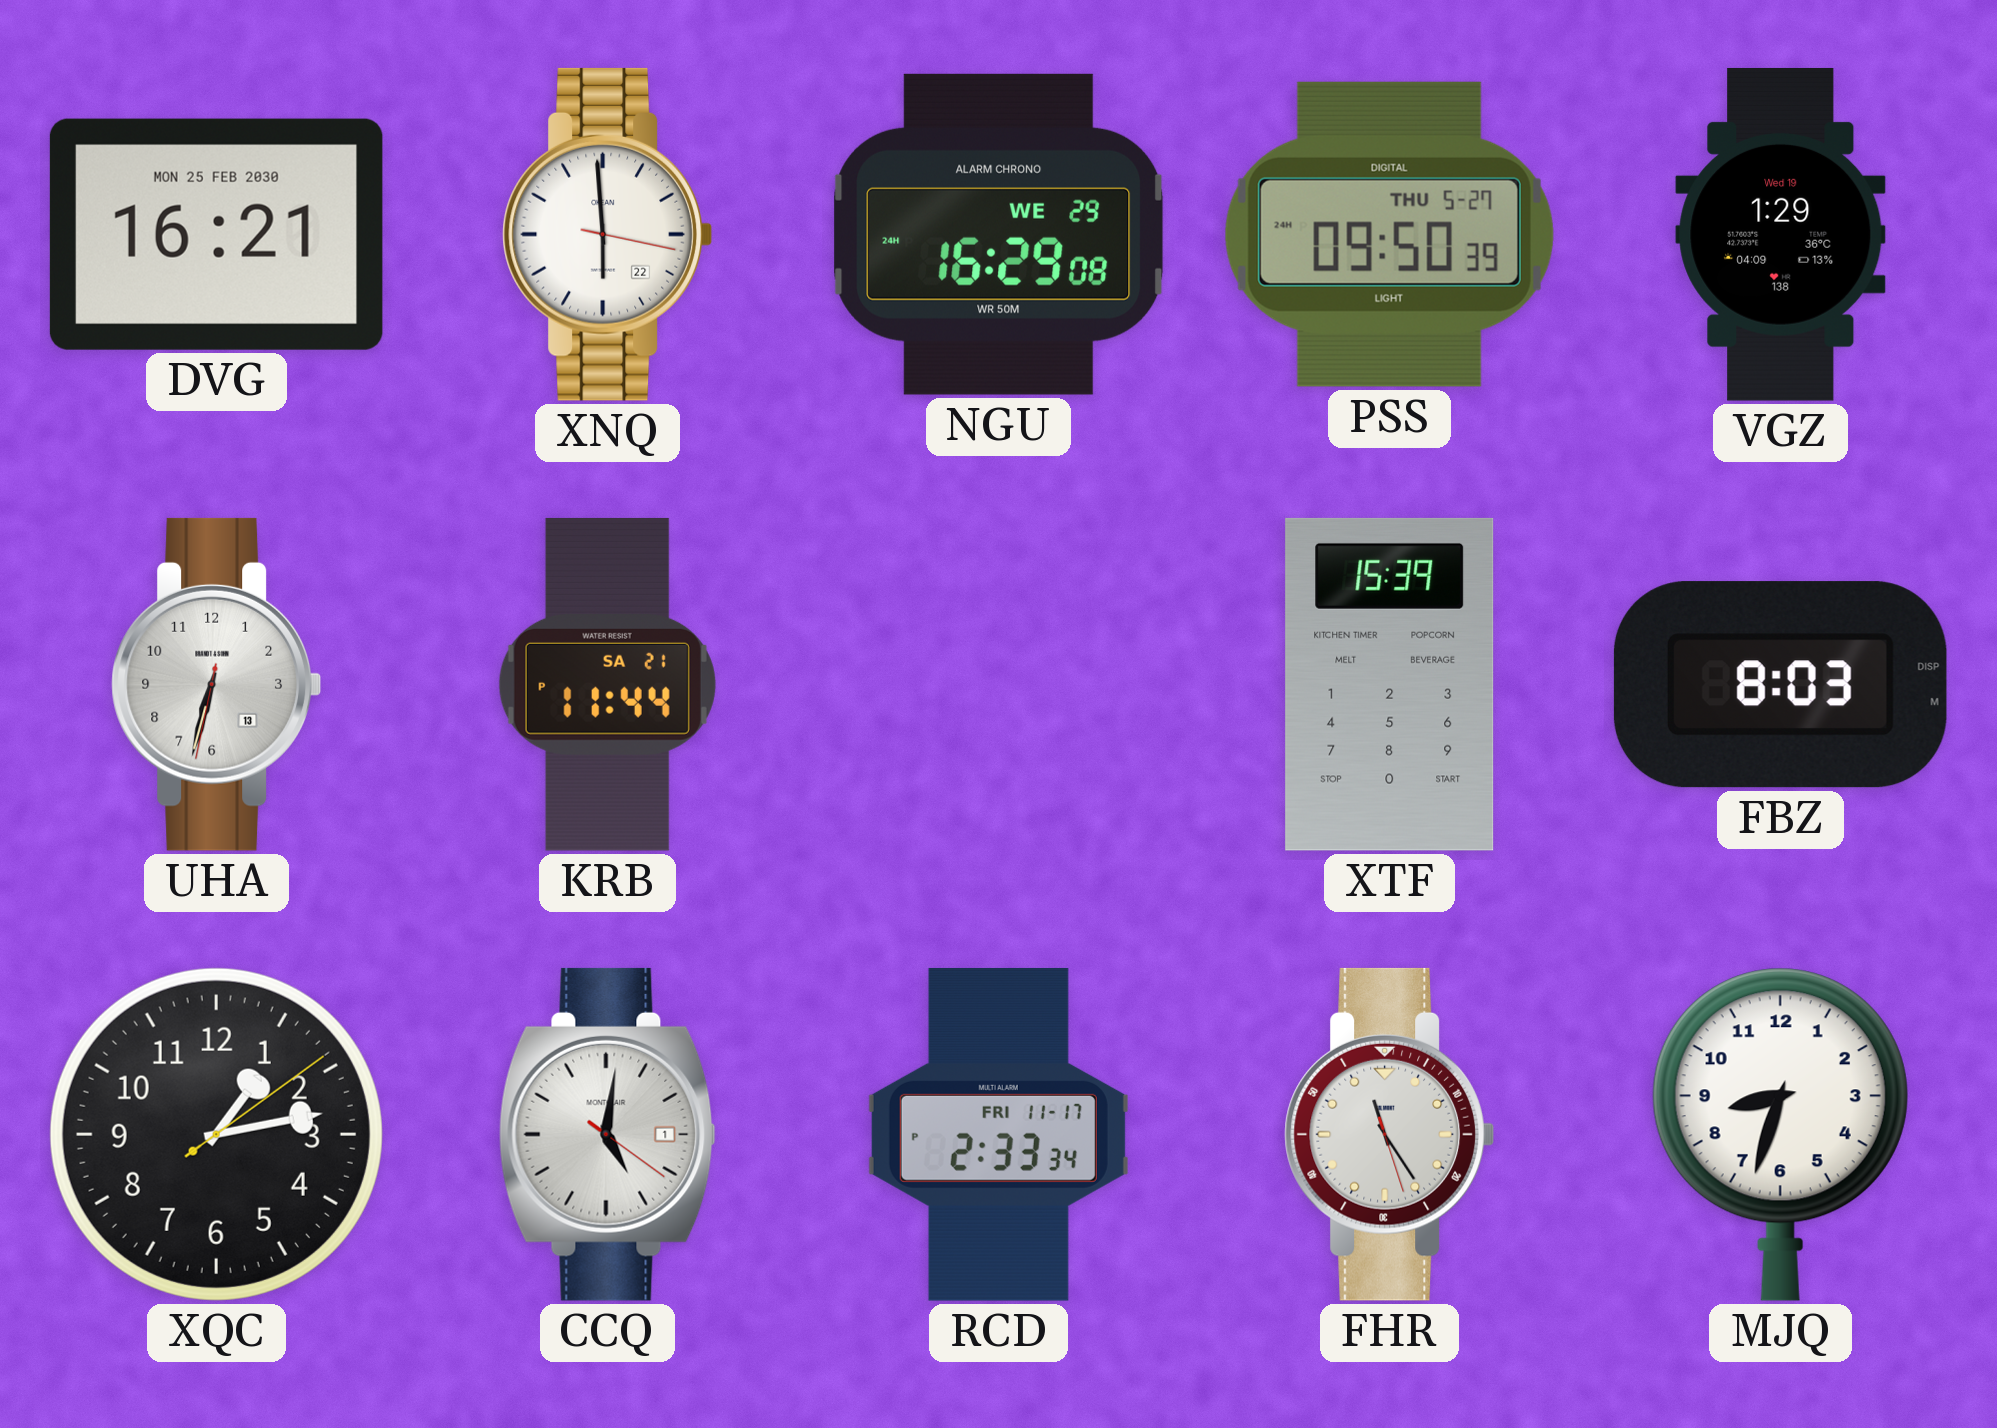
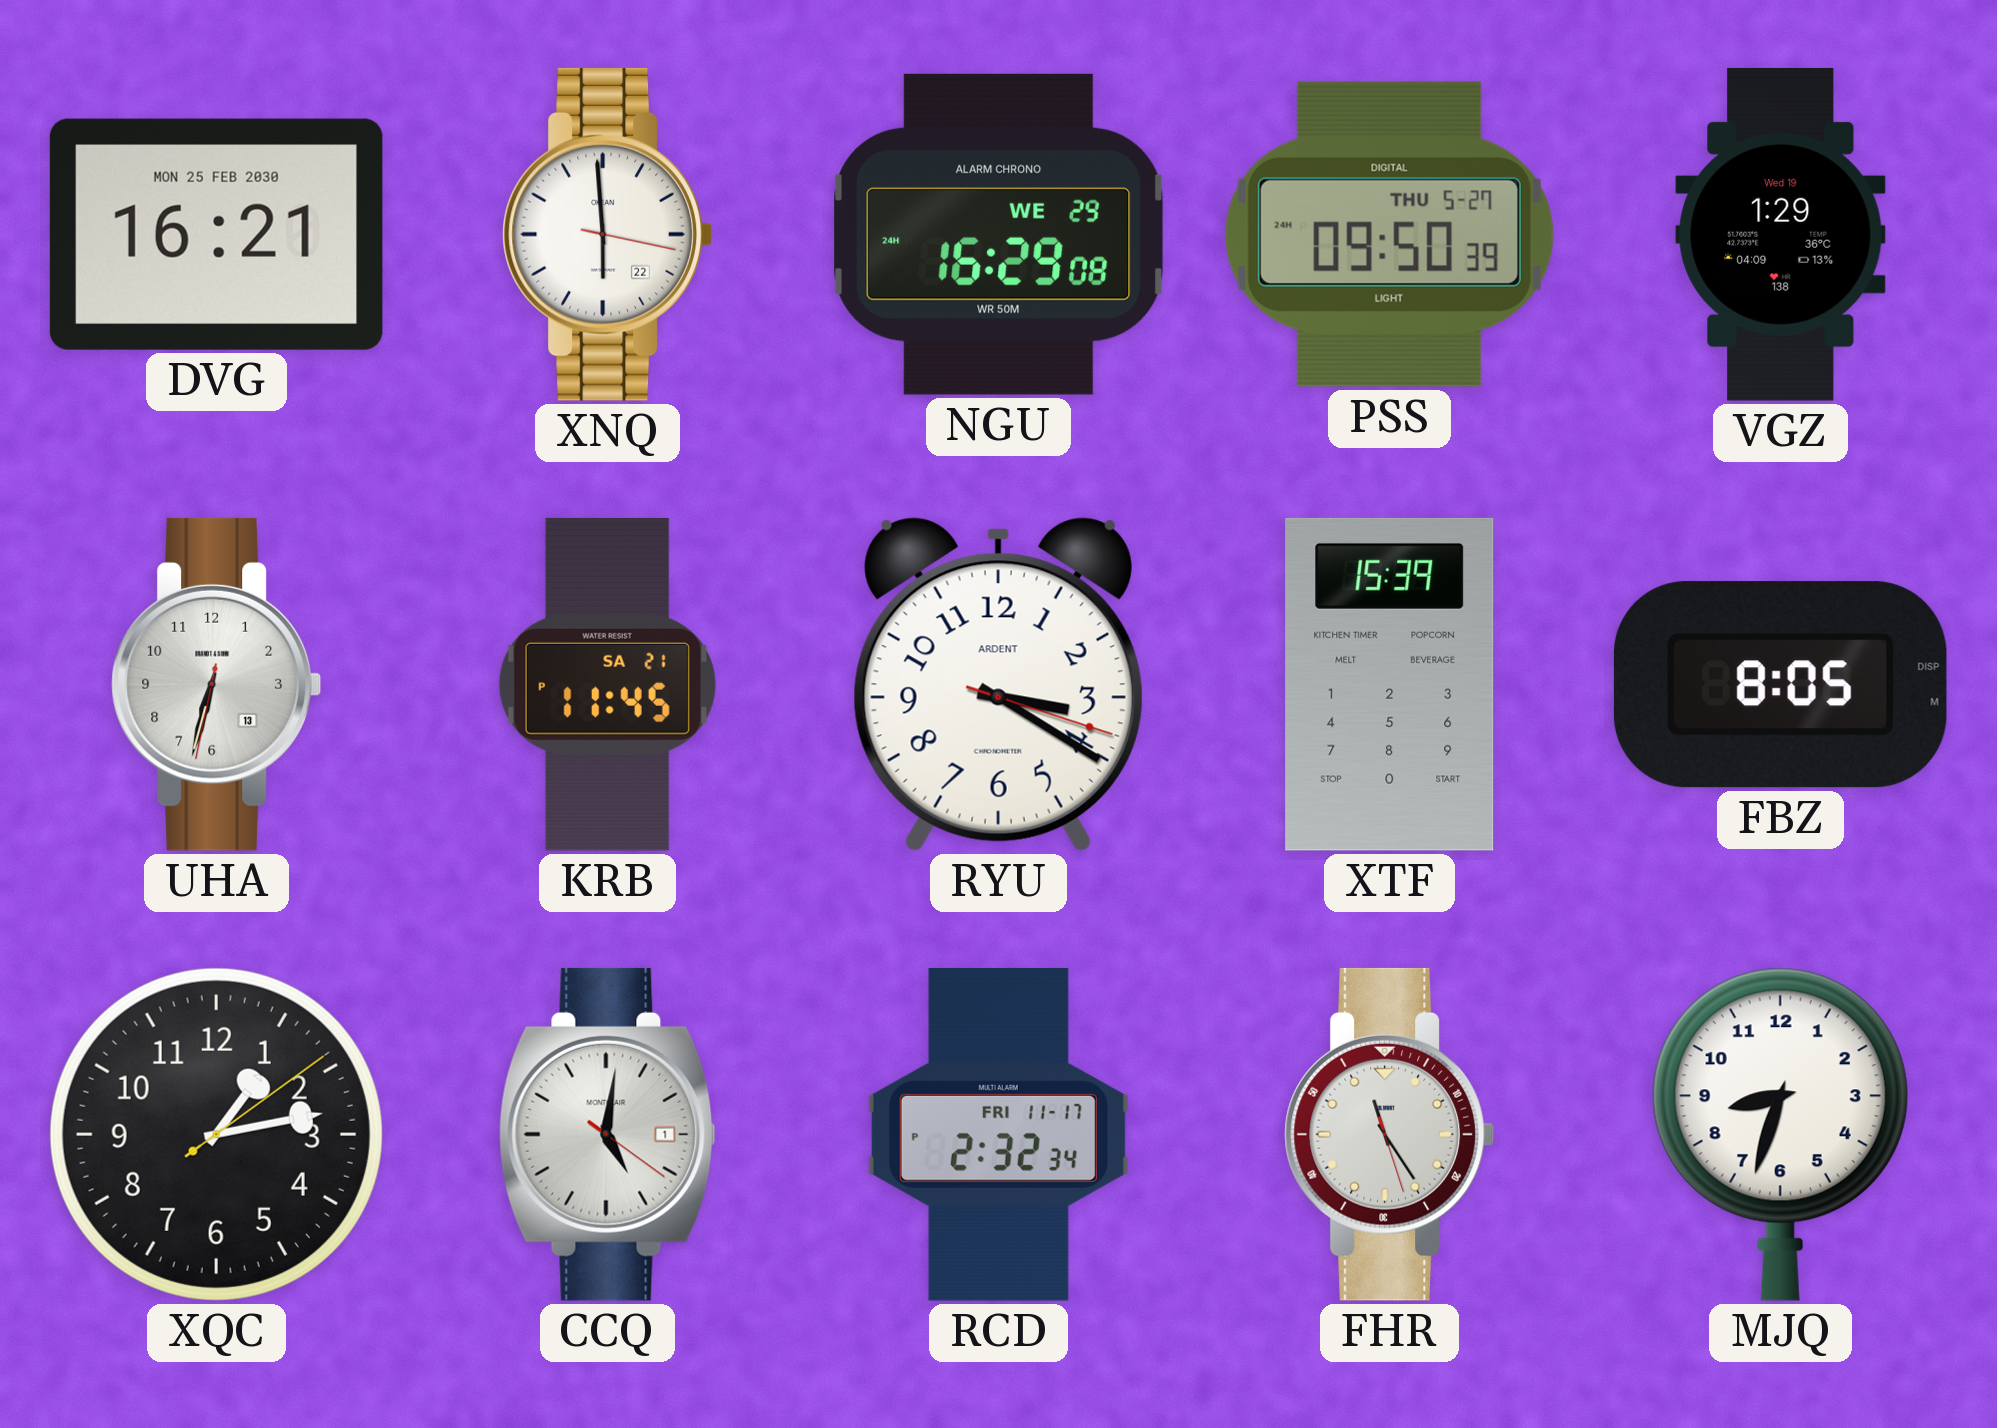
KRB: 11:44 -> 11:45 (607, 684)
RYU: none -> 3:20 (998, 684)
FBZ: 8:03 -> 8:05 (1780, 685)
RCD: 2:33 -> 2:32 (998, 1134)
